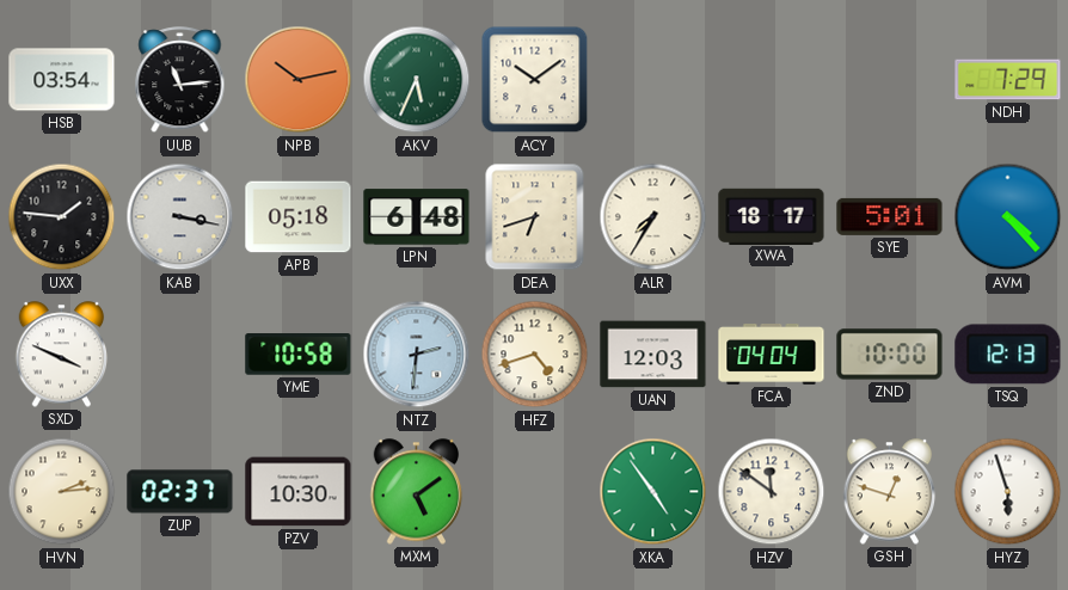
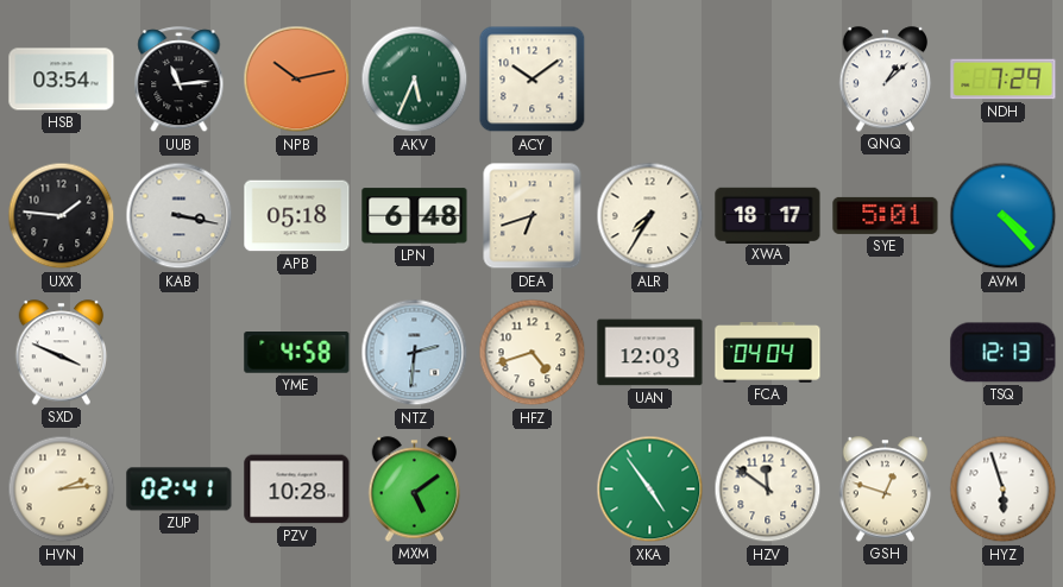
QNQ: none -> 1:08 (886, 80)
YME: 10:58 -> 4:58 (297, 353)
ZND: 10:00 -> none (890, 355)
ZUP: 02:37 -> 02:41 (180, 490)
PZV: 10:30 -> 10:28 (297, 490)
